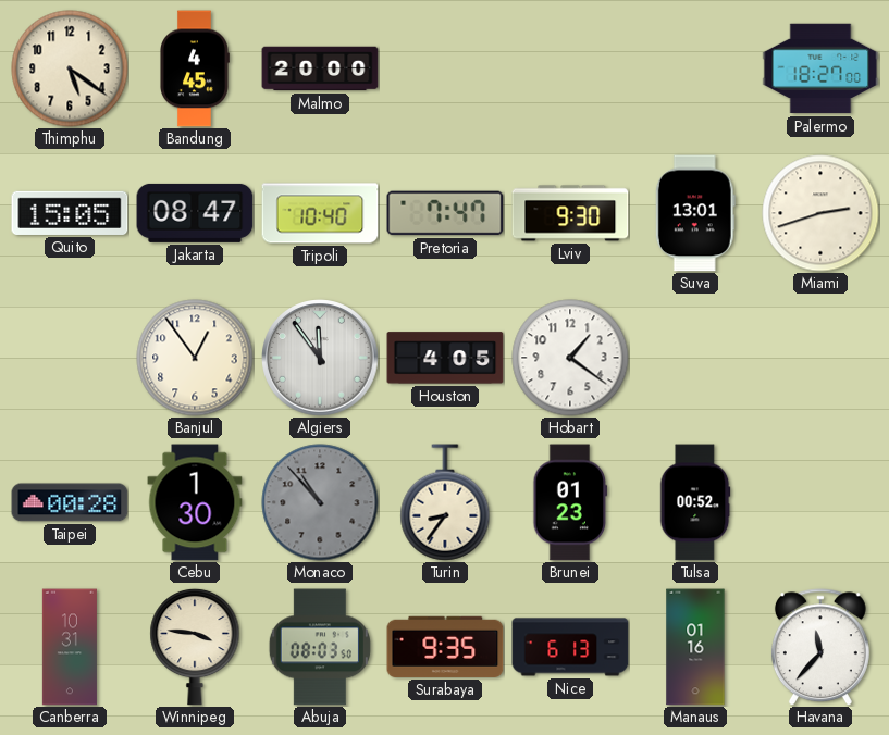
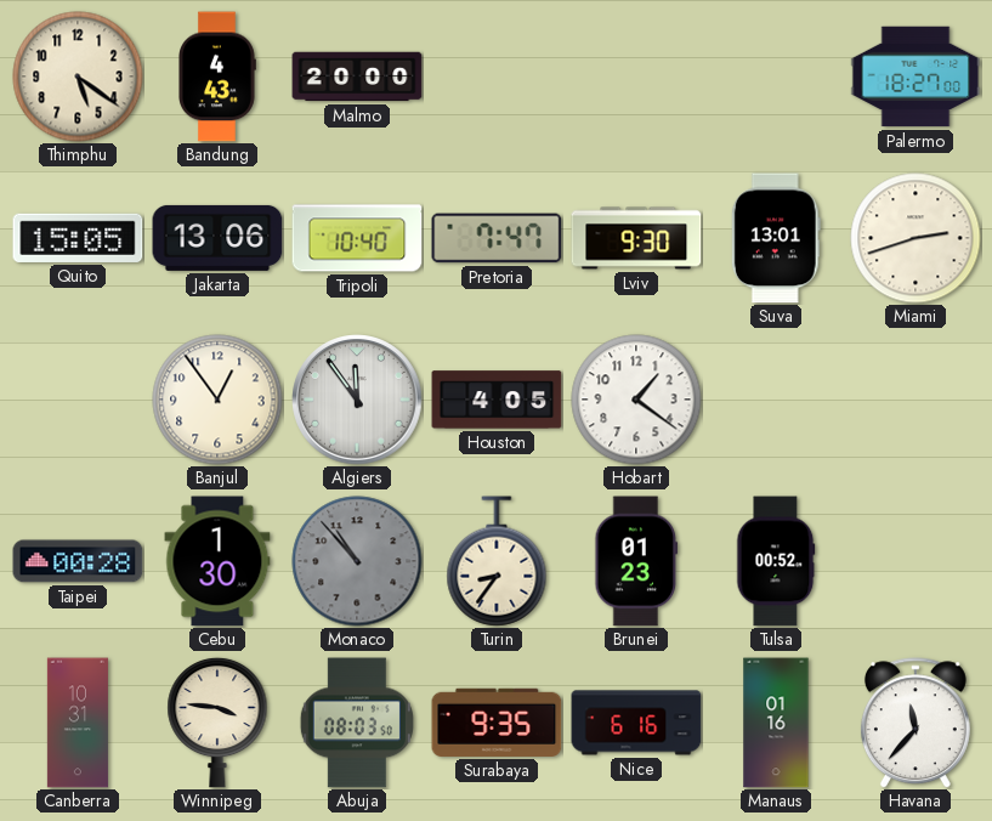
Bandung: 4:45 -> 4:43 (217, 77)
Jakarta: 08:47 -> 13:06 (217, 238)
Nice: 6:13 -> 6:16 (636, 723)
